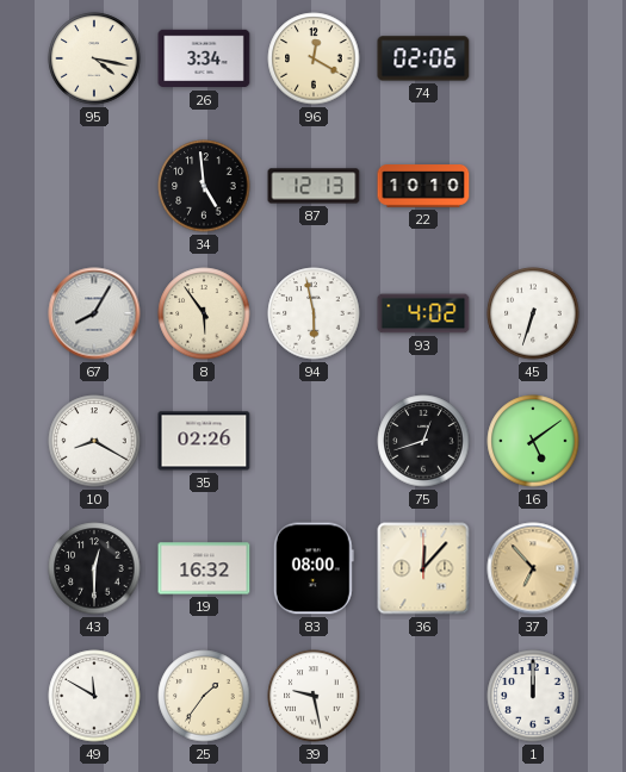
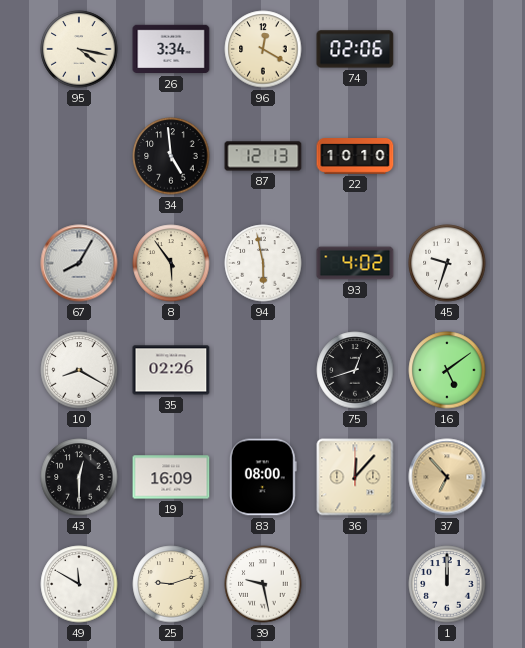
45: 6:33 -> 9:33 (447, 263)
19: 16:32 -> 16:09 (171, 477)
25: 1:36 -> 9:12 (171, 584)
